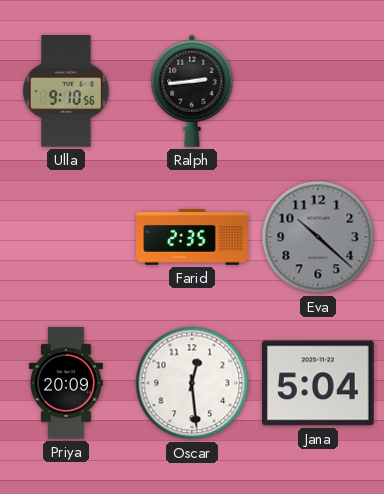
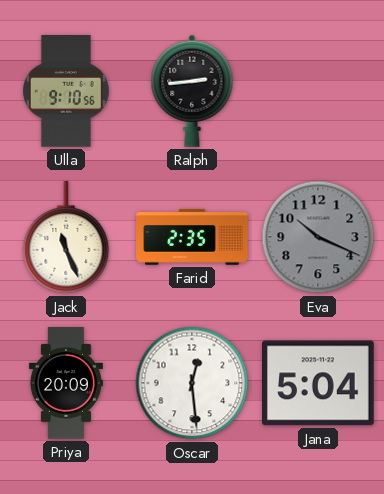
Jack: none -> 11:26 (66, 238)
Eva: 10:22 -> 10:19 (318, 237)
